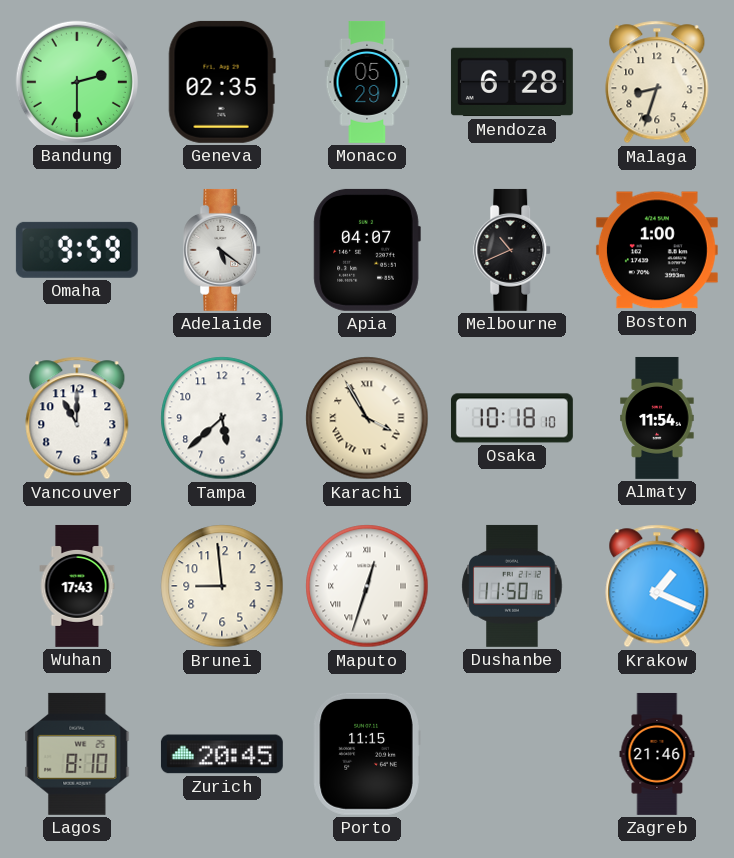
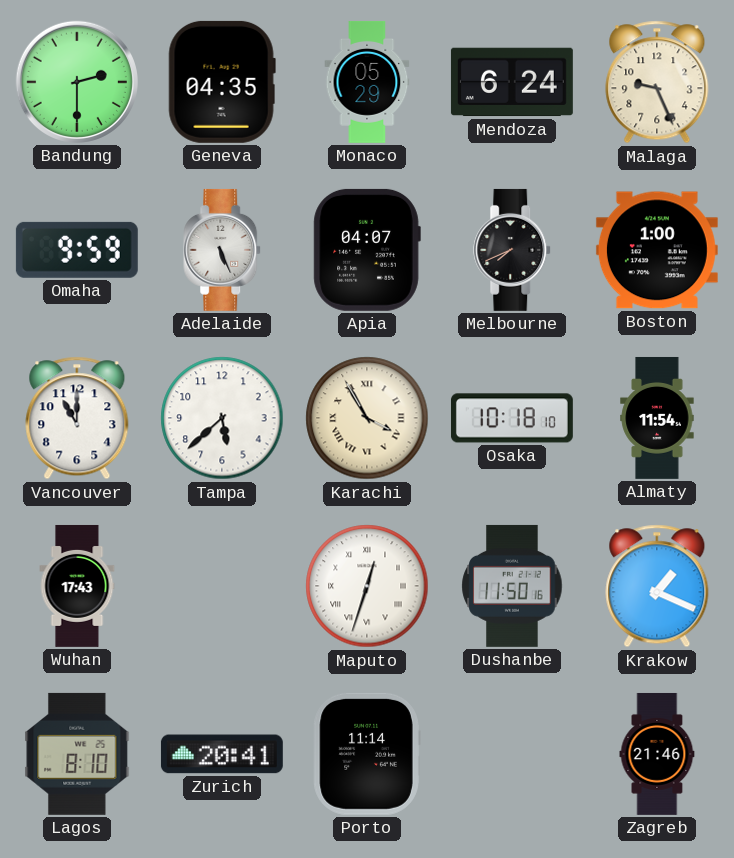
Geneva: 02:35 -> 04:35 (222, 82)
Mendoza: 6:28 -> 6:24 (512, 82)
Malaga: 8:33 -> 9:26 (657, 82)
Adelaide: 5:21 -> 5:26 (223, 250)
Melbourne: 10:41 -> 7:41 (513, 250)
Brunei: 8:59 -> none (222, 586)
Zurich: 20:45 -> 20:41 (222, 754)
Porto: 11:15 -> 11:14 (367, 754)
